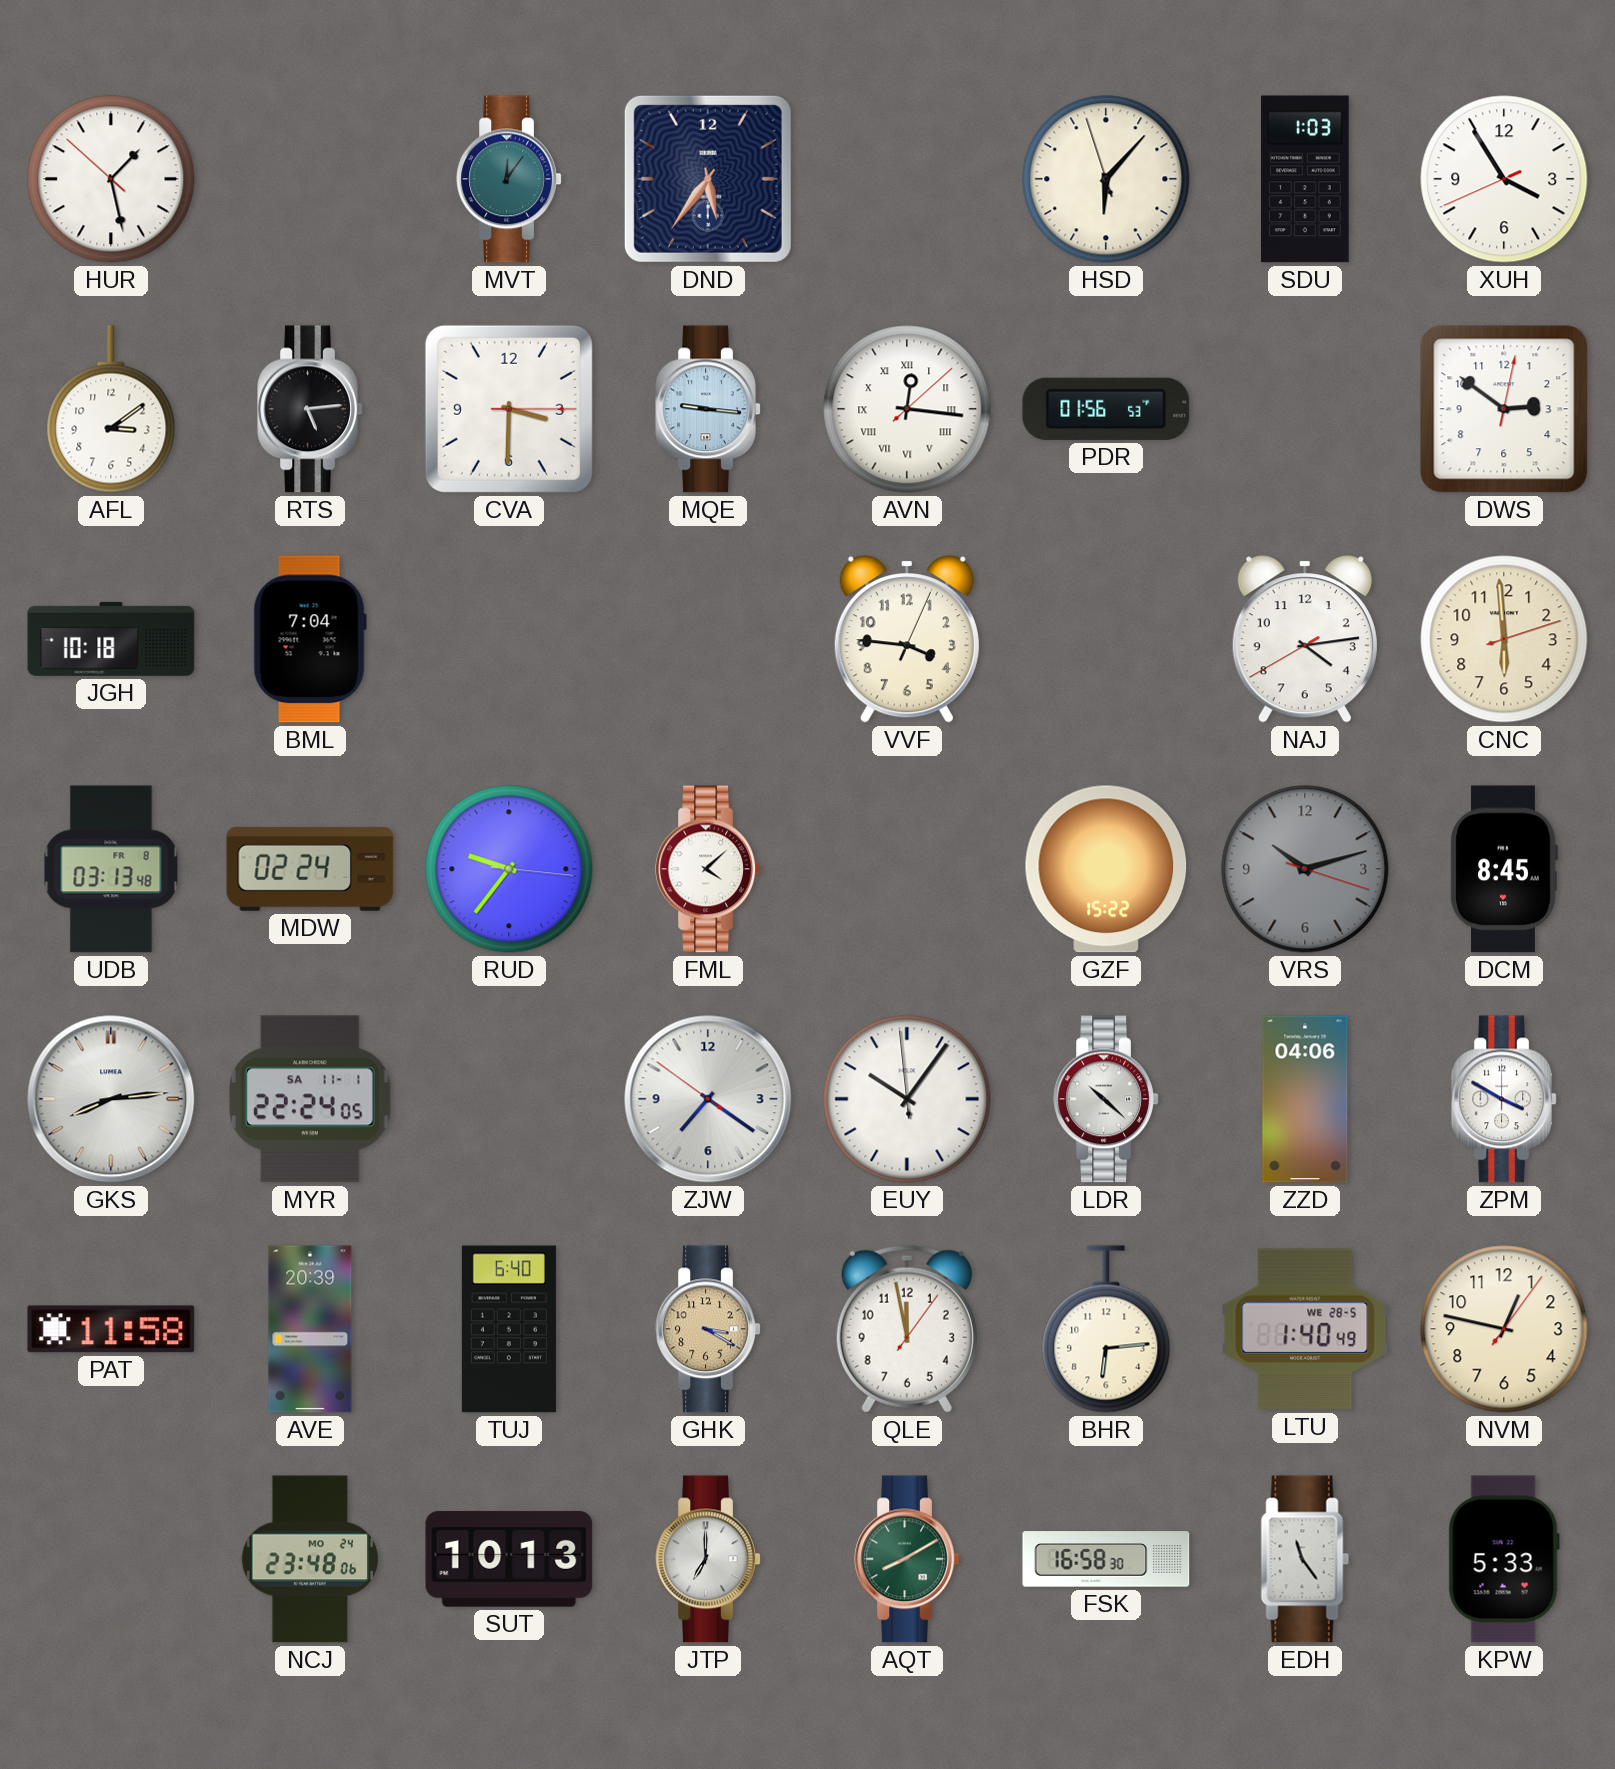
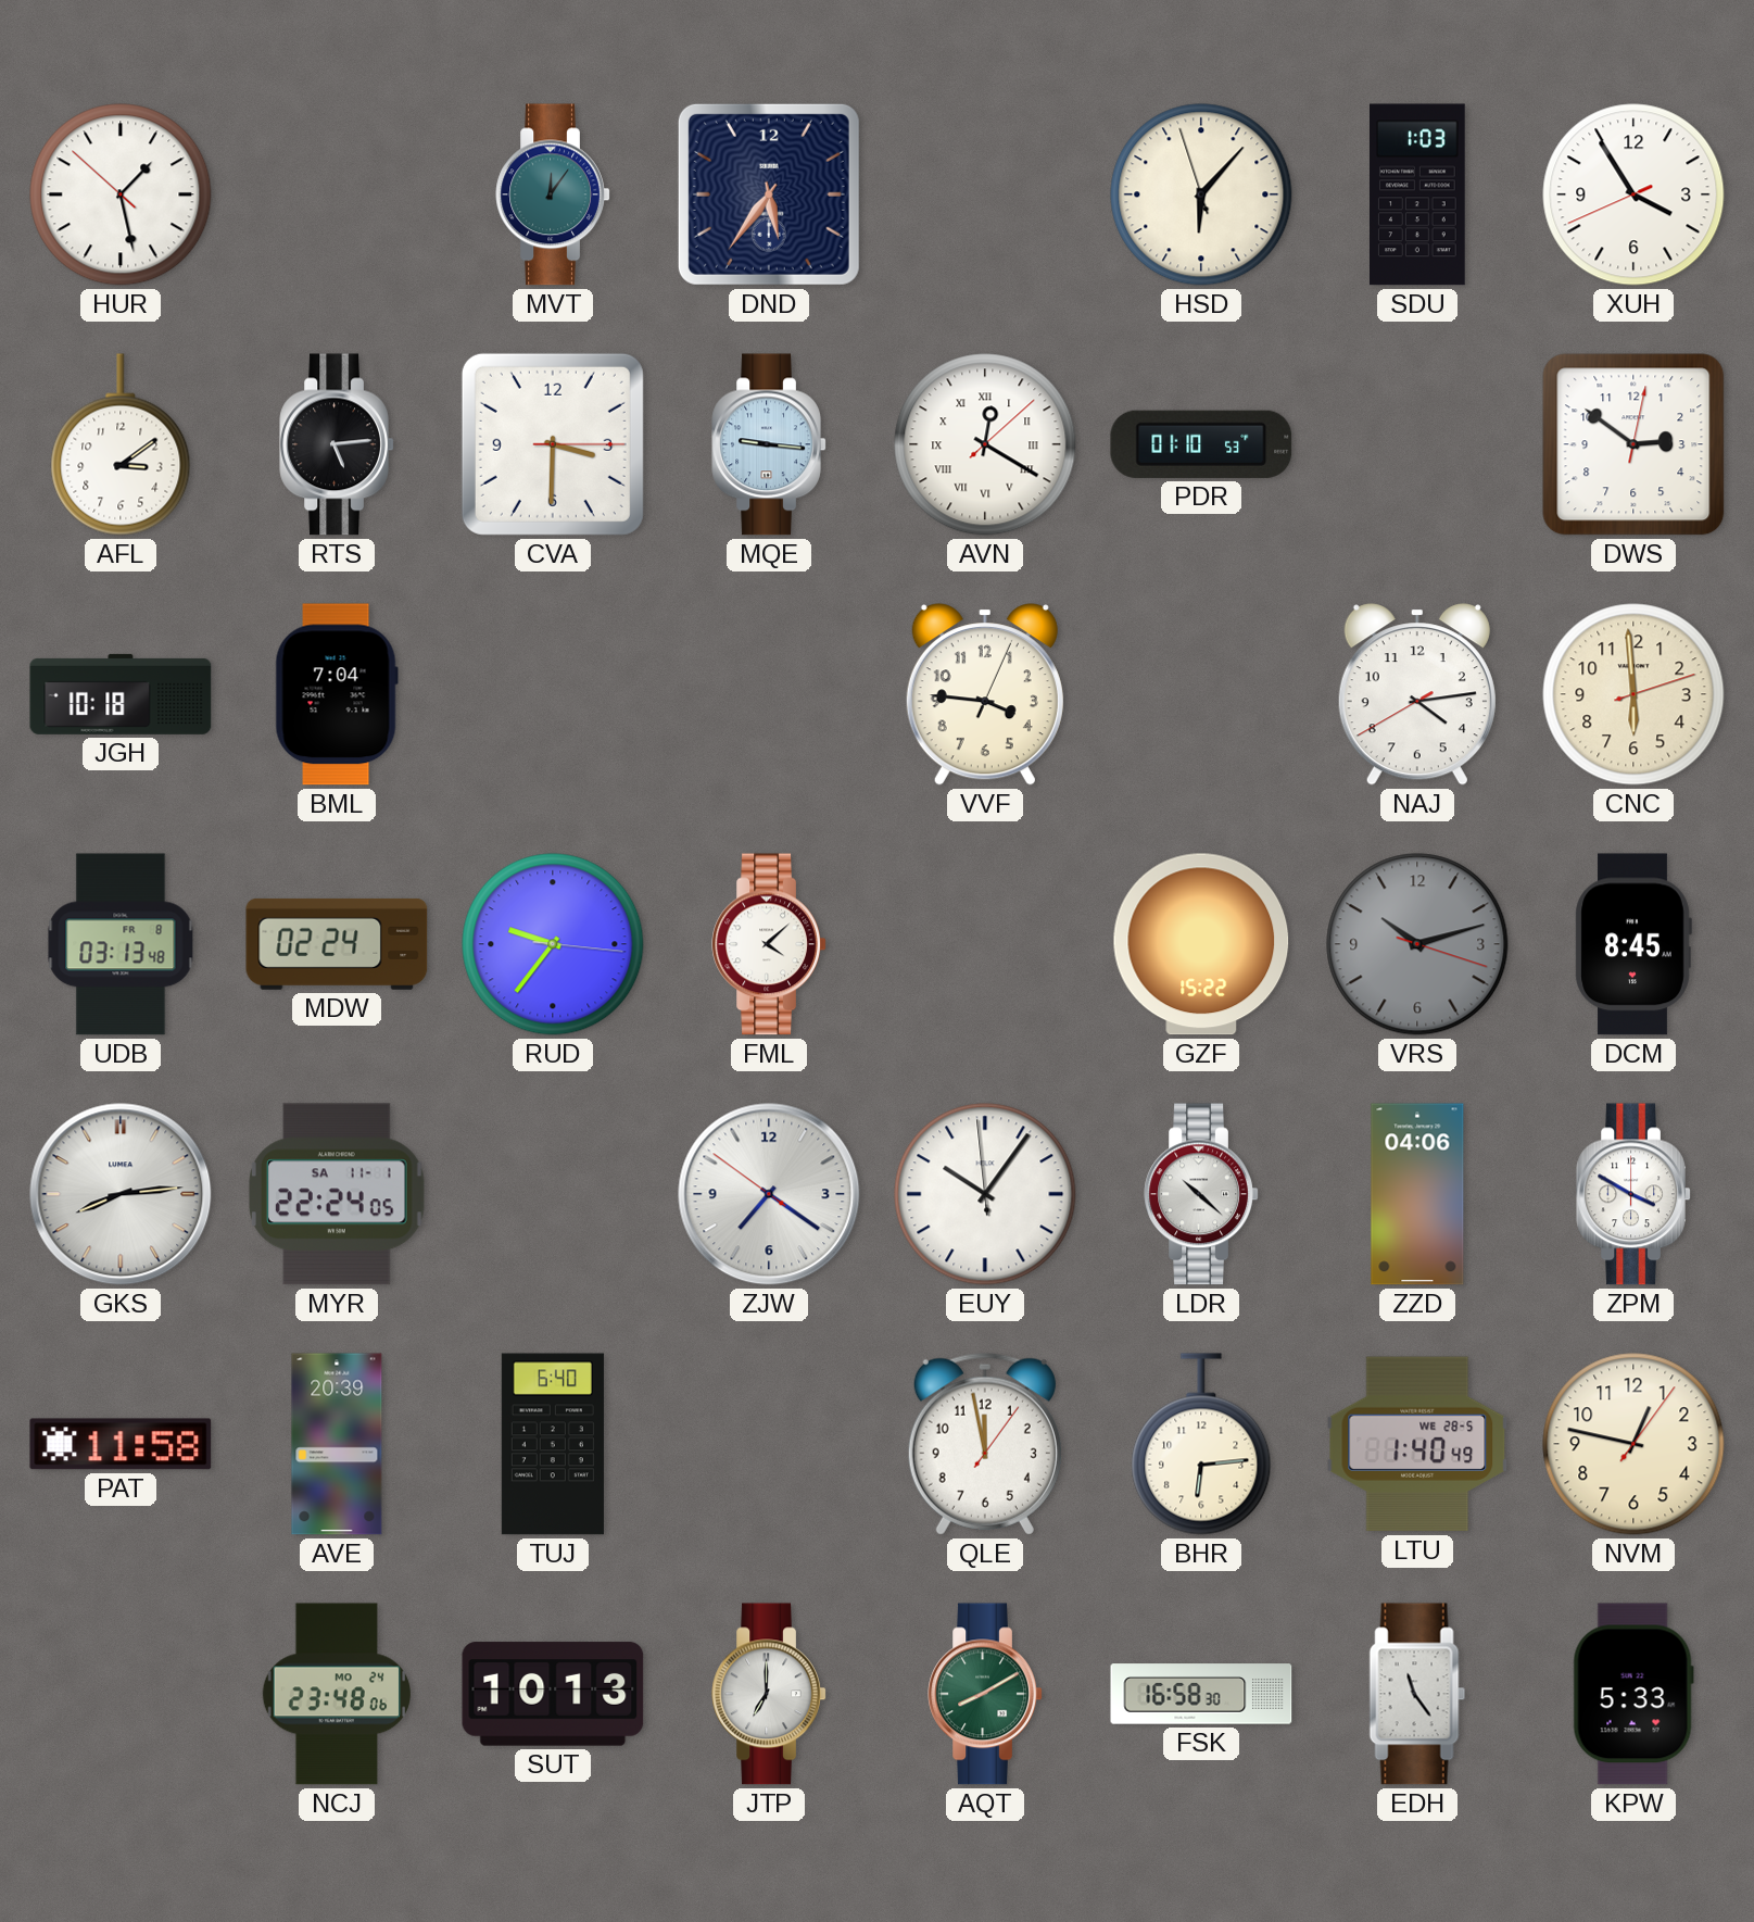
AVN: 12:16 -> 12:20 (985, 444)
PDR: 01:56 -> 01:10 (1201, 444)
GHK: 3:20 -> none (708, 1329)
